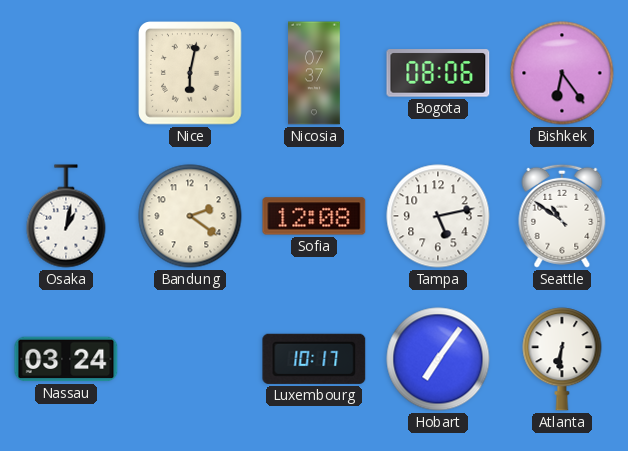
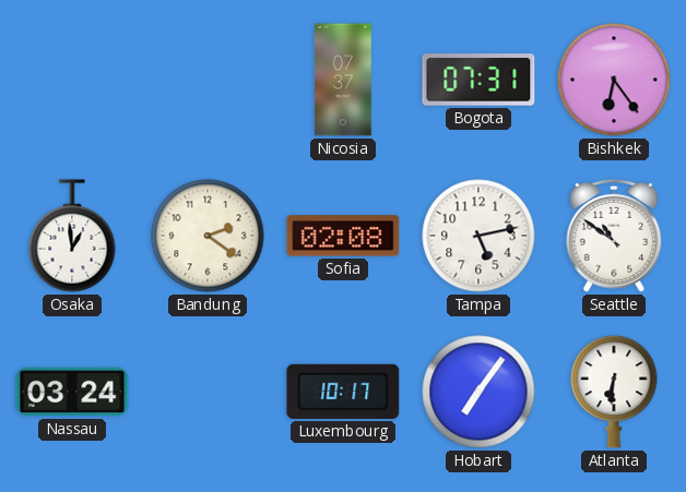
Nice: 6:02 -> none (190, 73)
Bogota: 08:06 -> 07:31 (478, 80)
Osaka: 1:02 -> 12:59 (72, 236)
Sofia: 12:08 -> 02:08 (343, 236)
